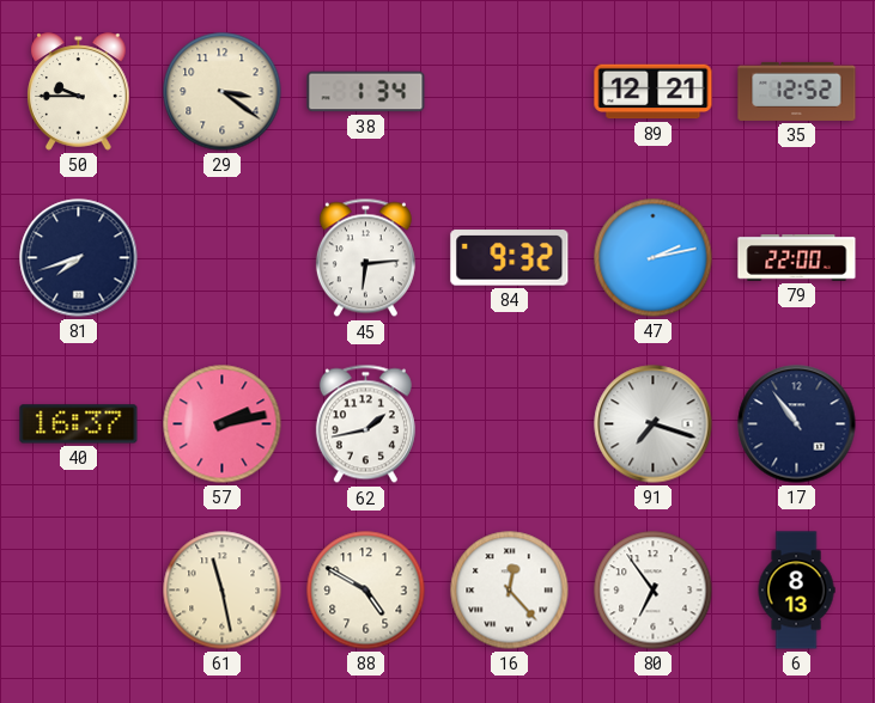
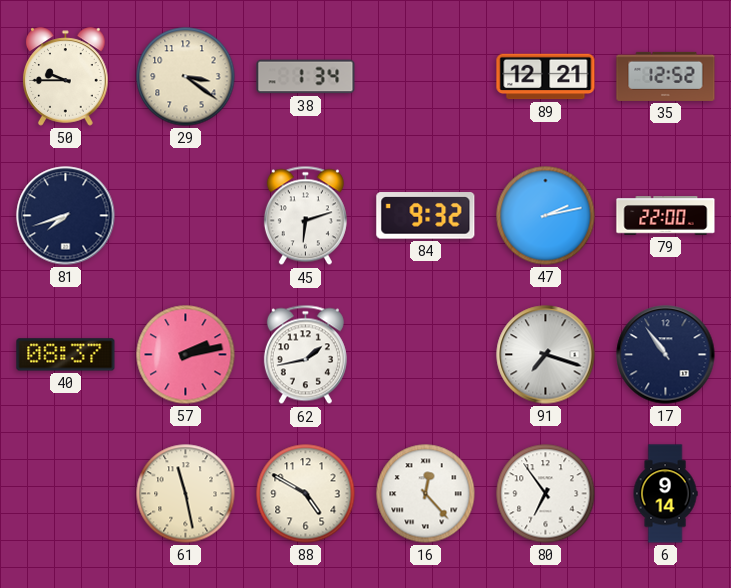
45: 6:14 -> 6:12 (305, 216)
40: 16:37 -> 08:37 (66, 355)
6: 8:13 -> 9:14 (665, 494)
